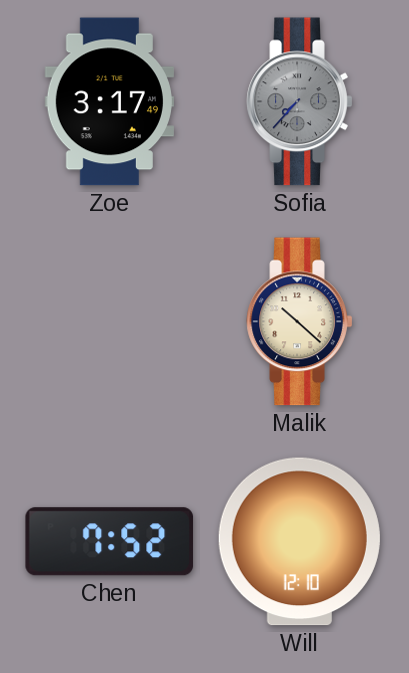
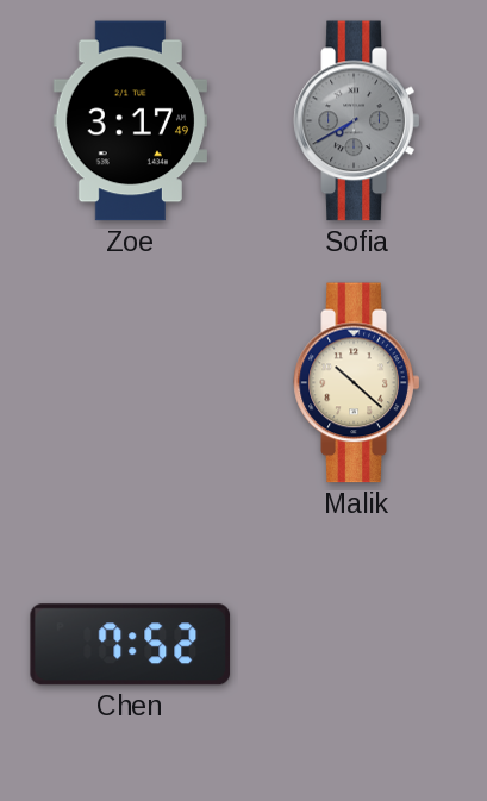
Sofia: 7:37 -> 7:40 (357, 121)
Will: 12:10 -> none (299, 542)
